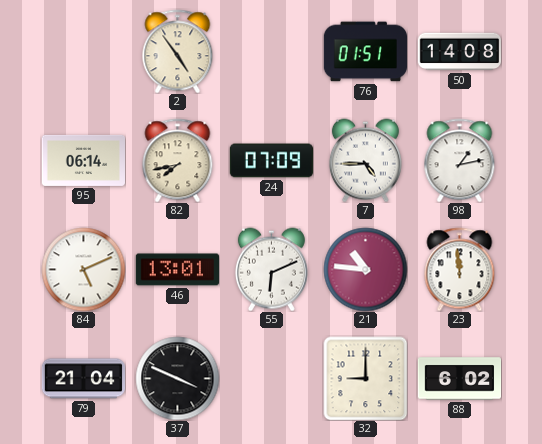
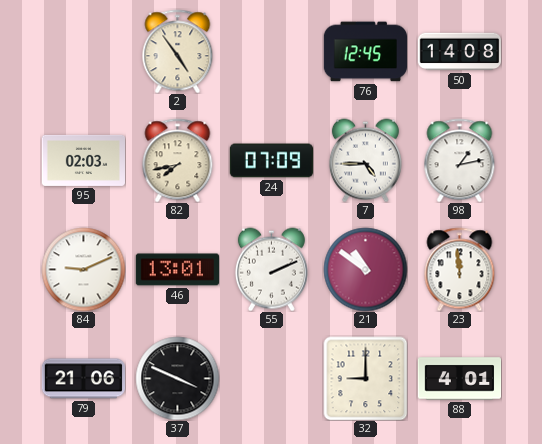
76: 01:51 -> 12:45 (365, 52)
95: 06:14 -> 02:03 (83, 160)
84: 5:11 -> 9:11 (83, 269)
55: 6:11 -> 2:11 (271, 269)
21: 10:46 -> 10:51 (365, 269)
79: 21:04 -> 21:06 (83, 379)
88: 6:02 -> 4:01 (459, 379)
